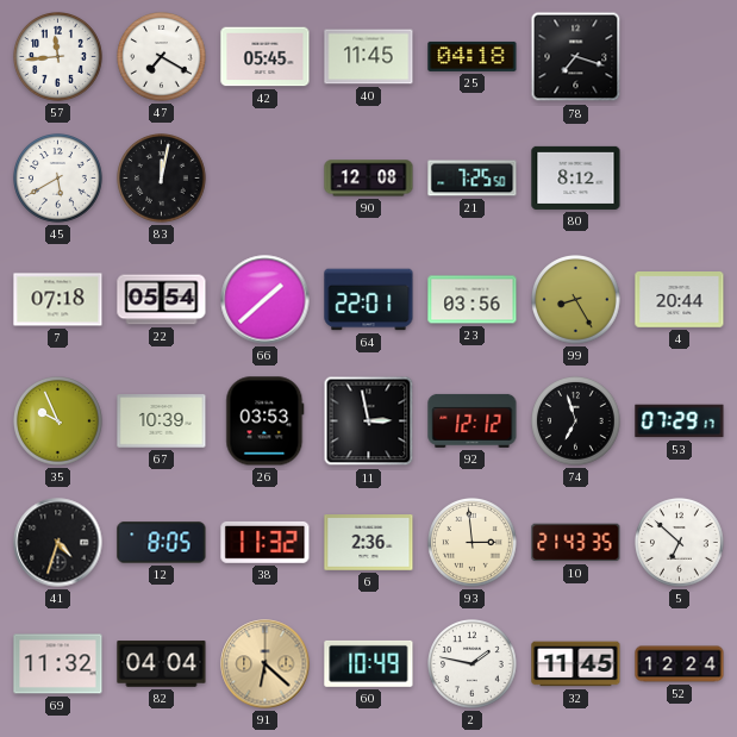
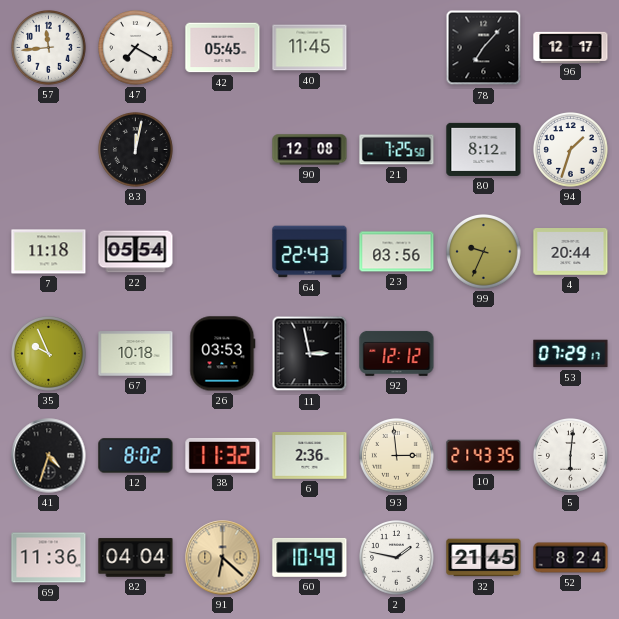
25: 04:18 -> none (473, 56)
78: 7:18 -> 7:07 (484, 48)
96: none -> 12:17 (571, 47)
45: 5:40 -> none (58, 179)
94: none -> 1:33 (571, 150)
7: 07:18 -> 11:18 (49, 252)
66: 1:38 -> none (266, 300)
64: 22:01 -> 22:43 (310, 252)
99: 8:25 -> 9:34 (484, 252)
67: 10:39 -> 10:18 (136, 354)
74: 6:57 -> none (576, 421)
12: 8:05 -> 8:02 (136, 456)
5: 6:52 -> 6:01 (571, 456)
69: 11:32 -> 11:36 (49, 558)
32: 11:45 -> 21:45 (484, 558)
52: 12:24 -> 8:24 (571, 558)
